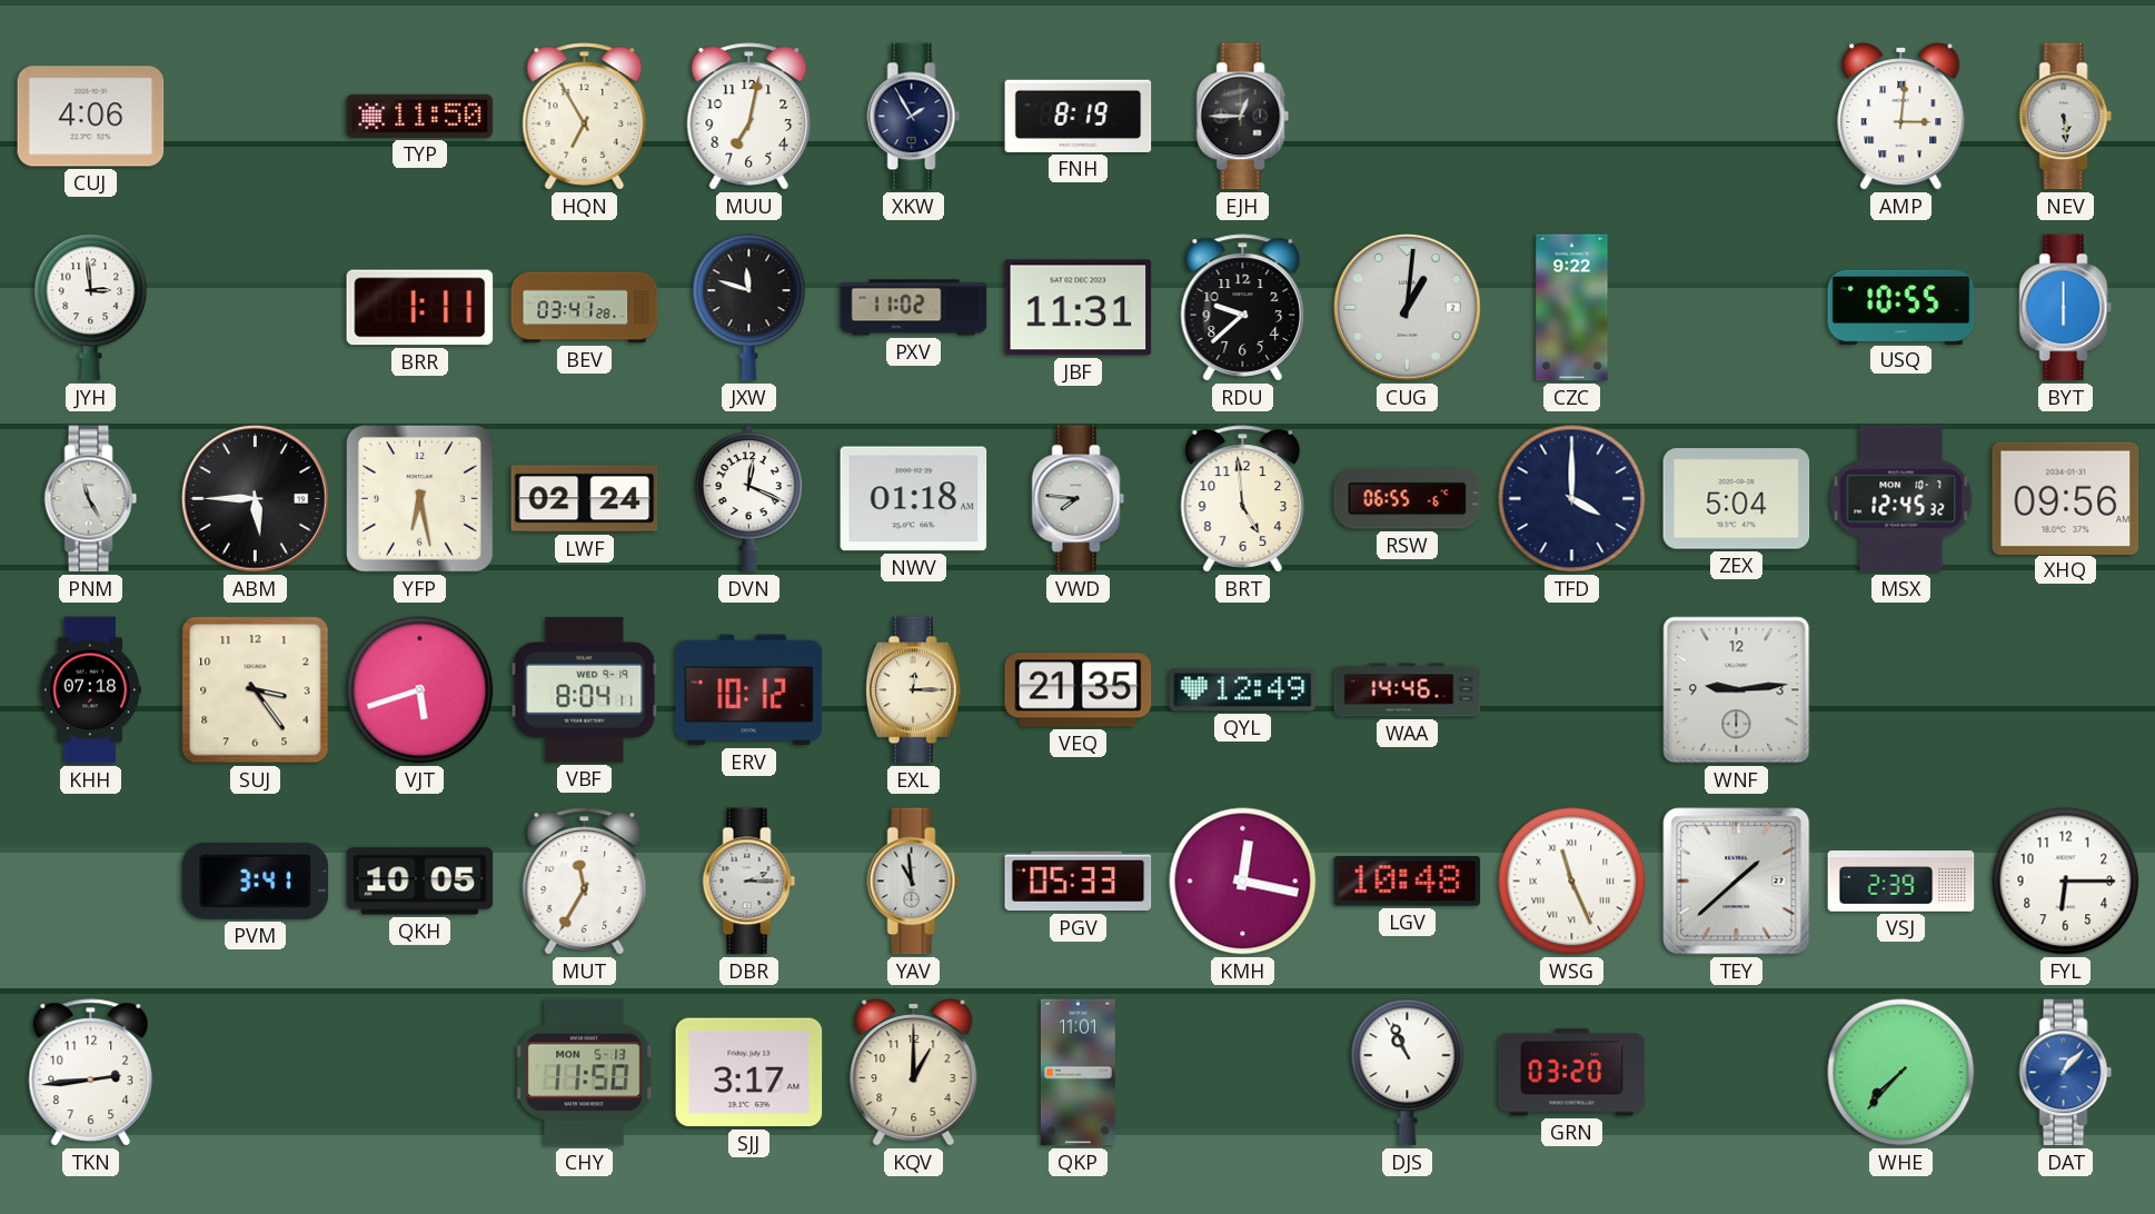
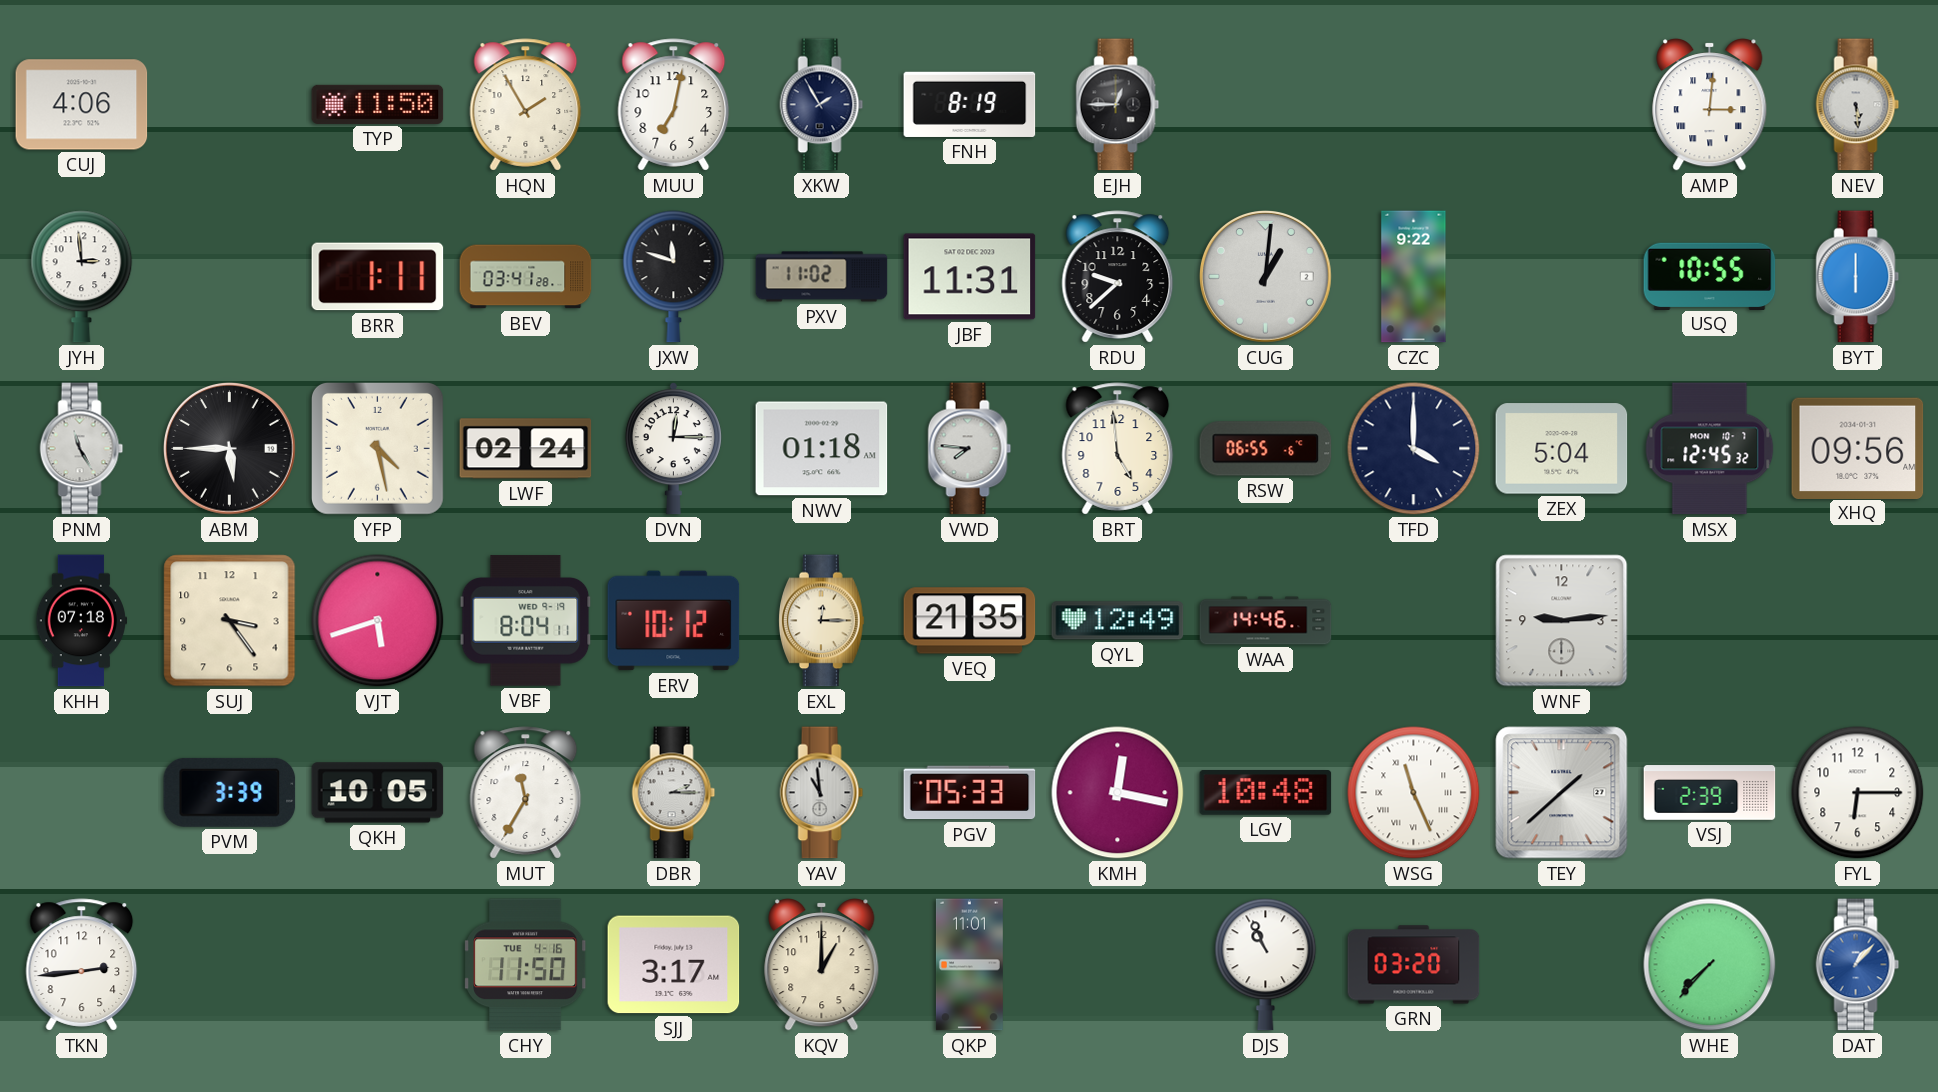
HQN: 6:55 -> 1:55 (526, 105)
YFP: 6:28 -> 4:28 (377, 448)
DVN: 12:19 -> 12:15 (673, 449)
PVM: 3:41 -> 3:39 (230, 792)
CHY date: MON 5-13 -> TUE 4-16 (526, 965)
